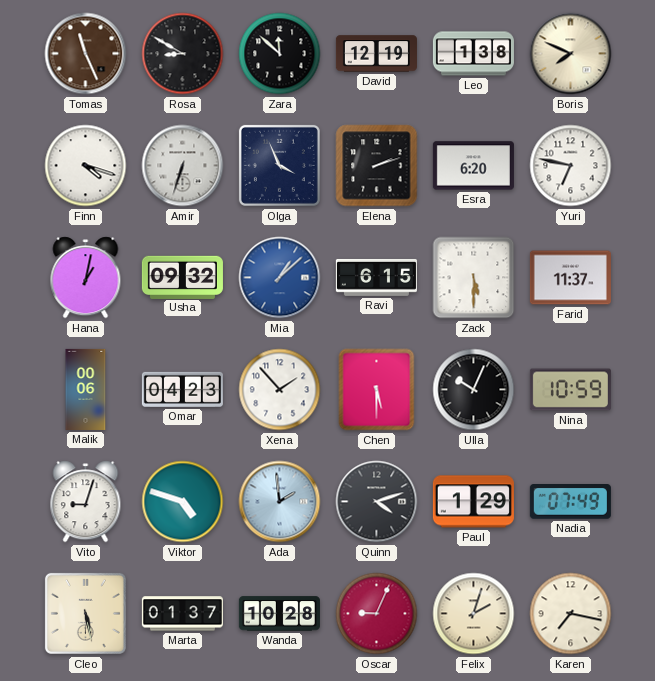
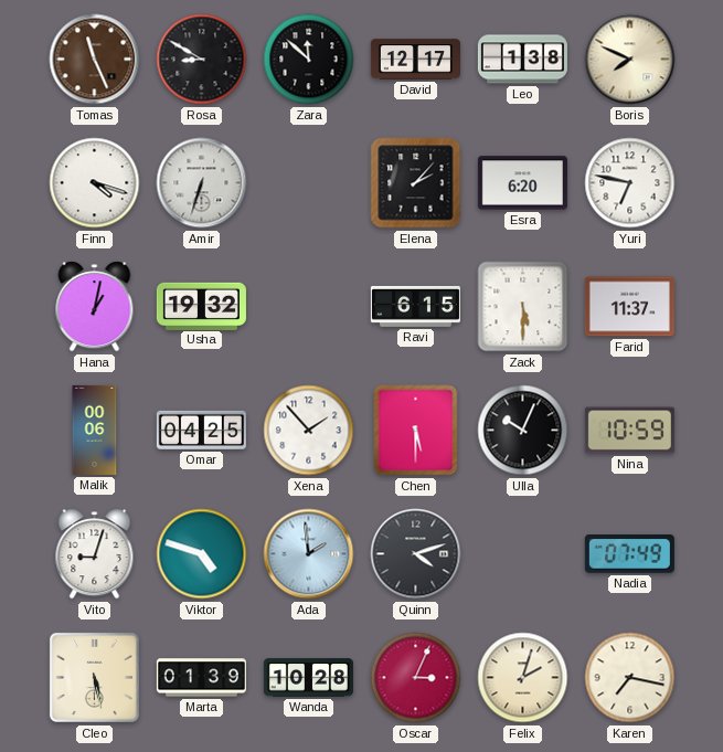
David: 12:19 -> 12:17 (415, 60)
Olga: 3:56 -> none (279, 165)
Elena: 2:12 -> 2:07 (416, 183)
Usha: 09:32 -> 19:32 (201, 306)
Mia: 1:08 -> none (280, 278)
Omar: 04:23 -> 04:25 (201, 430)
Paul: 1:29 -> none (473, 502)
Marta: 01:37 -> 01:39 (201, 678)
Oscar: 9:04 -> 3:04 (416, 678)
